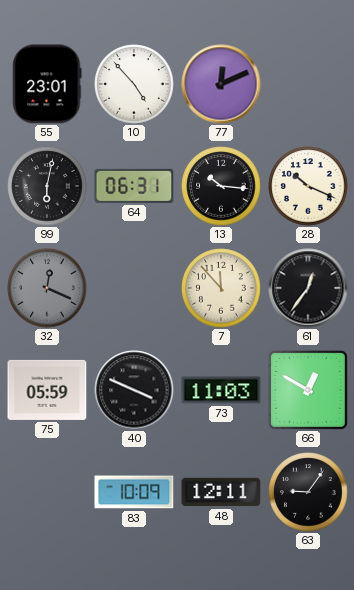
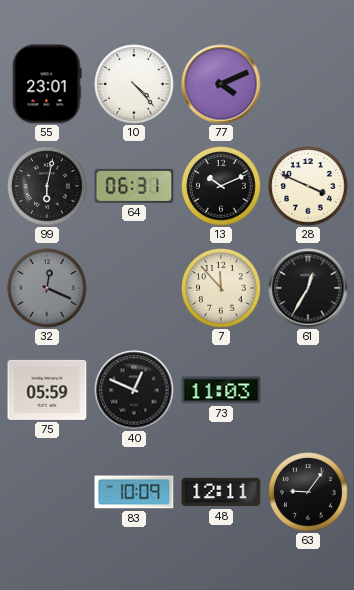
10: 4:53 -> 4:23 (134, 84)
77: 12:11 -> 4:11 (221, 84)
13: 10:16 -> 10:11 (221, 186)
28: 10:19 -> 3:49 (308, 186)
61: 12:36 -> 12:35 (308, 288)
40: 3:49 -> 12:49 (134, 390)
66: 12:50 -> none (308, 390)
